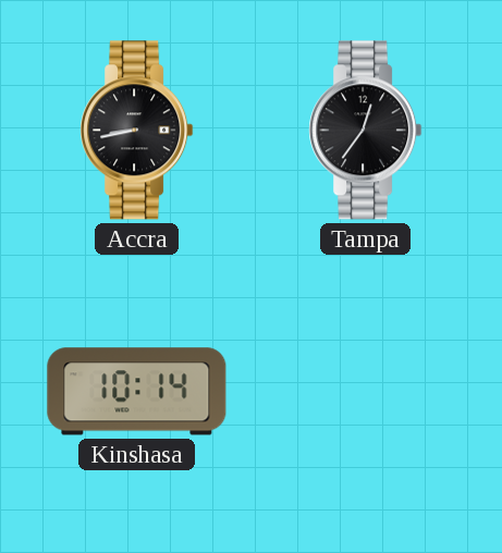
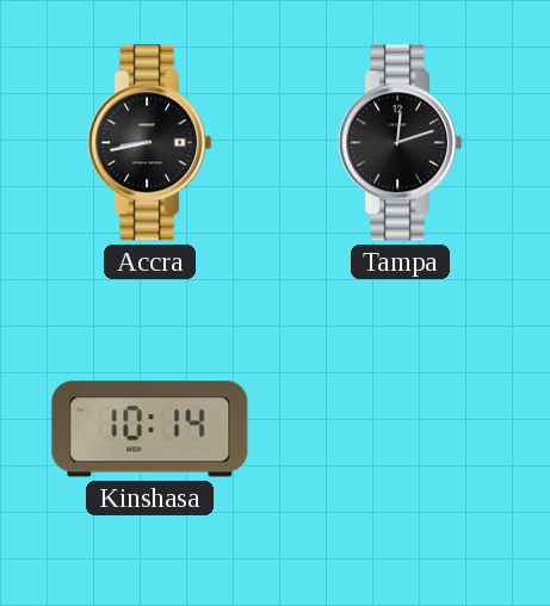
Tampa: 12:36 -> 12:12 (401, 143)
